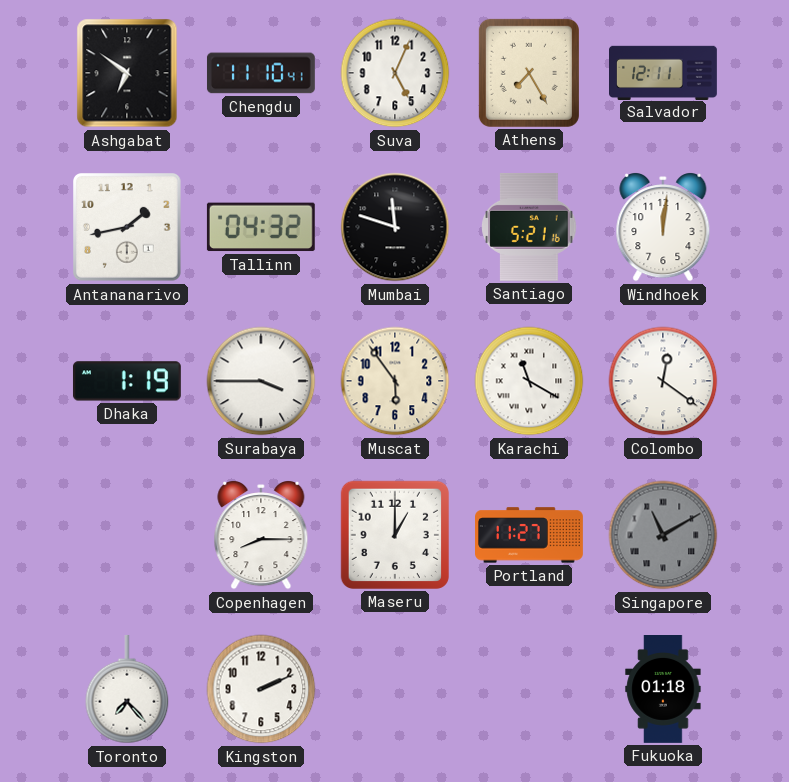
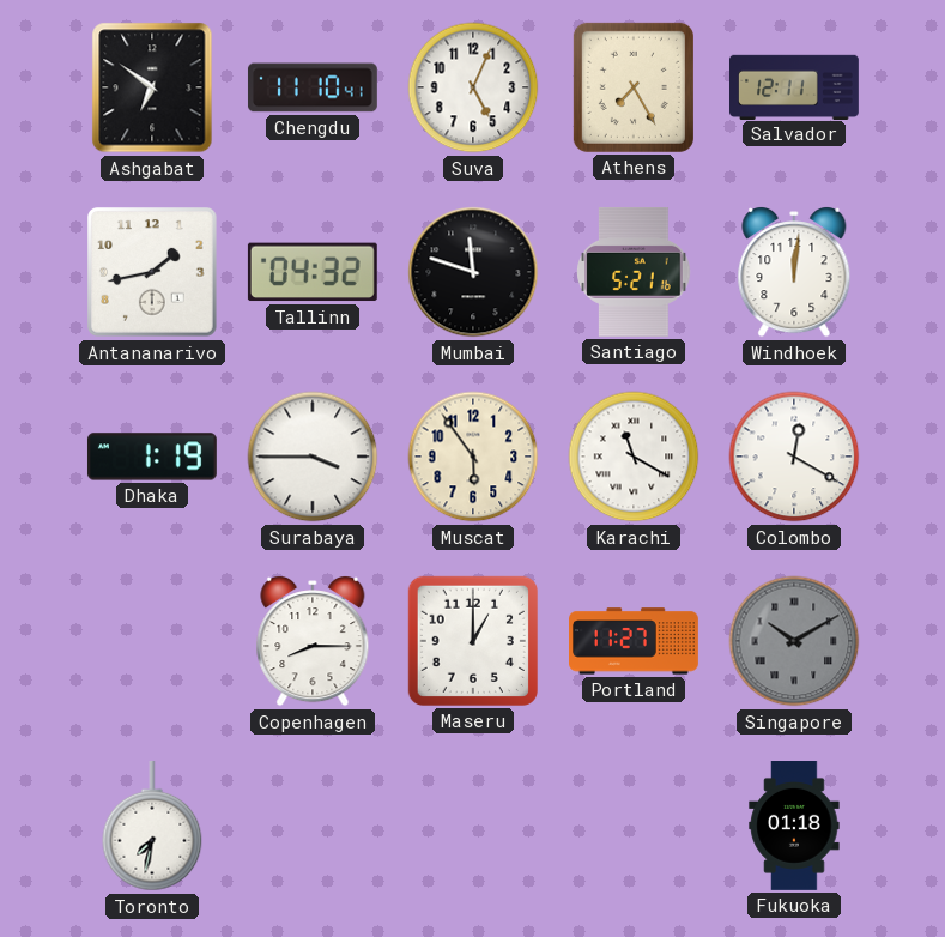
Colombo: 12:21 -> 12:20 (794, 457)
Singapore: 11:10 -> 10:10 (794, 641)
Toronto: 7:23 -> 7:32 (152, 826)
Kingston: 2:11 -> none (261, 689)
